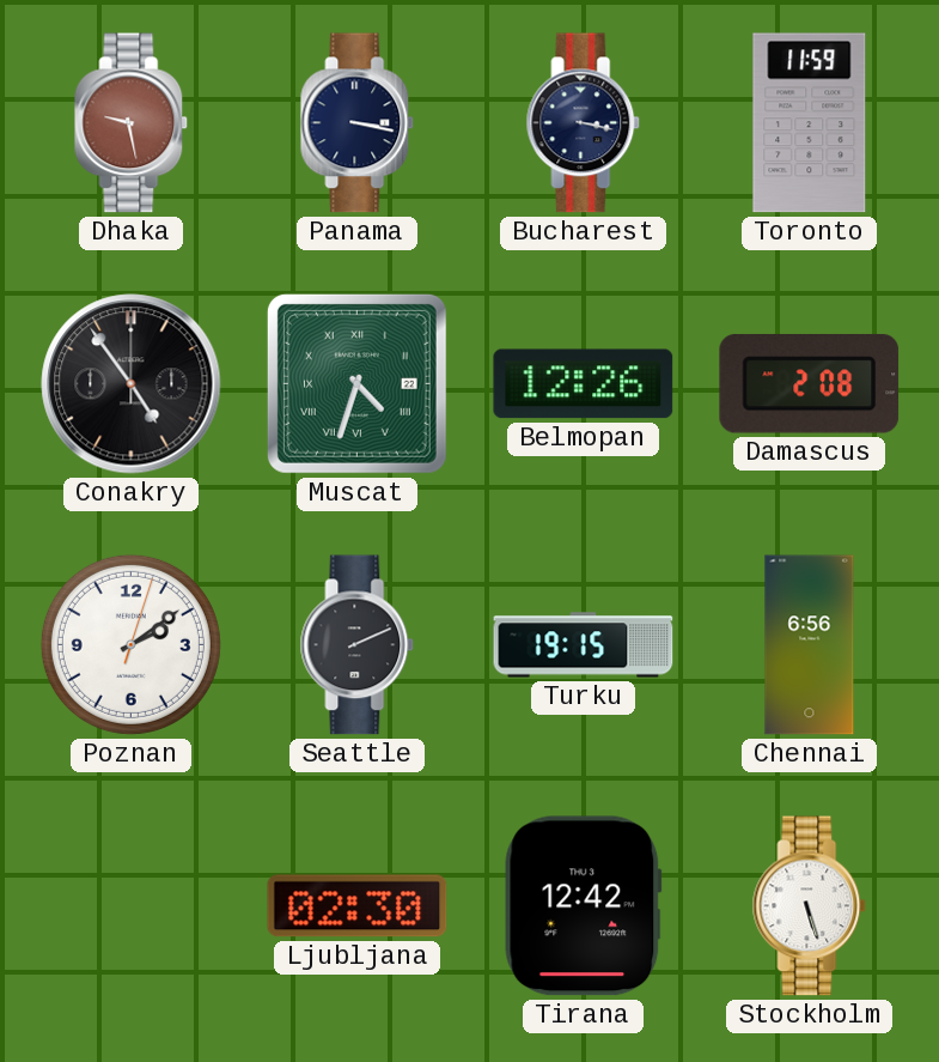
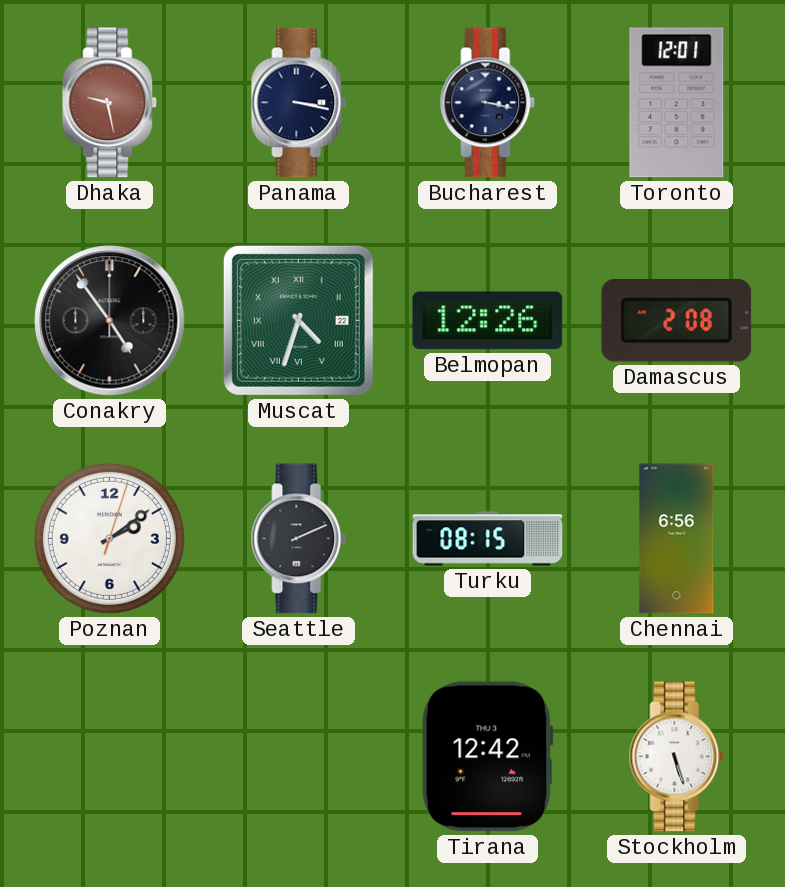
Toronto: 11:59 -> 12:01 (677, 103)
Turku: 19:15 -> 08:15 (488, 539)
Ljubljana: 02:30 -> none (358, 906)
